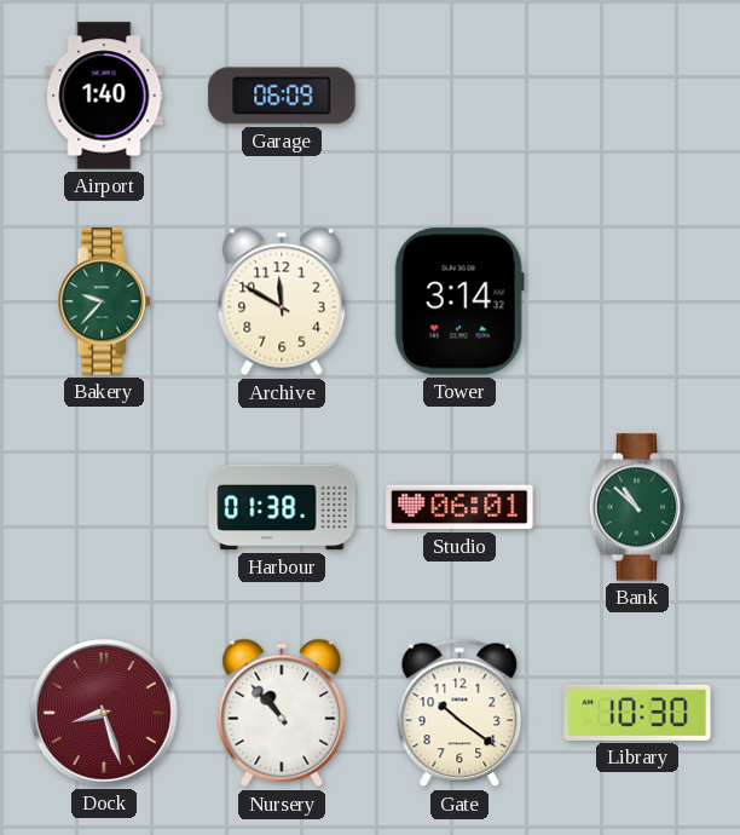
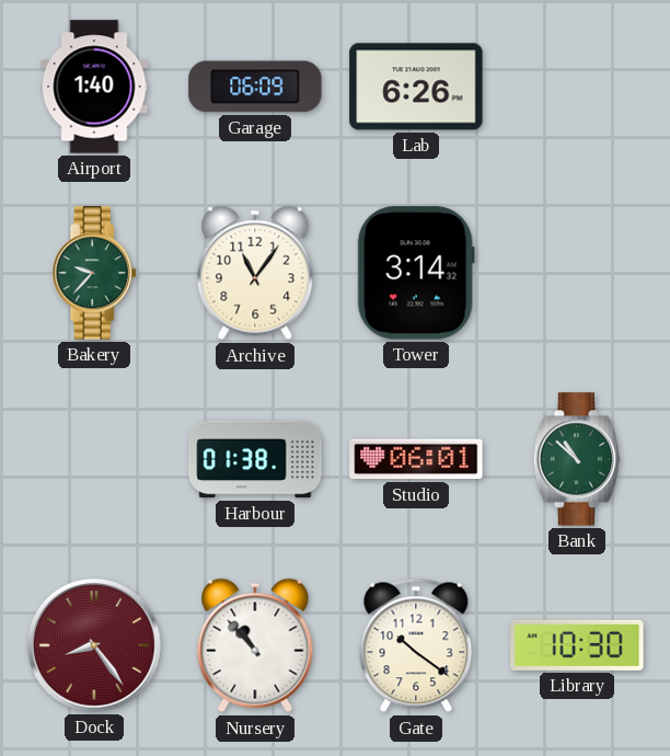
Lab: none -> 6:26 (416, 87)
Archive: 11:50 -> 11:06 (255, 273)
Dock: 8:27 -> 8:24 (95, 646)
